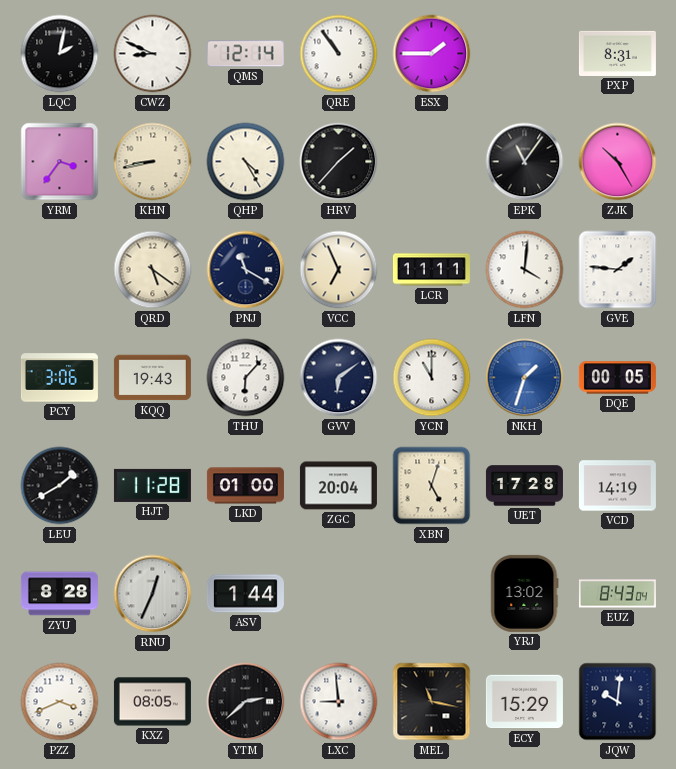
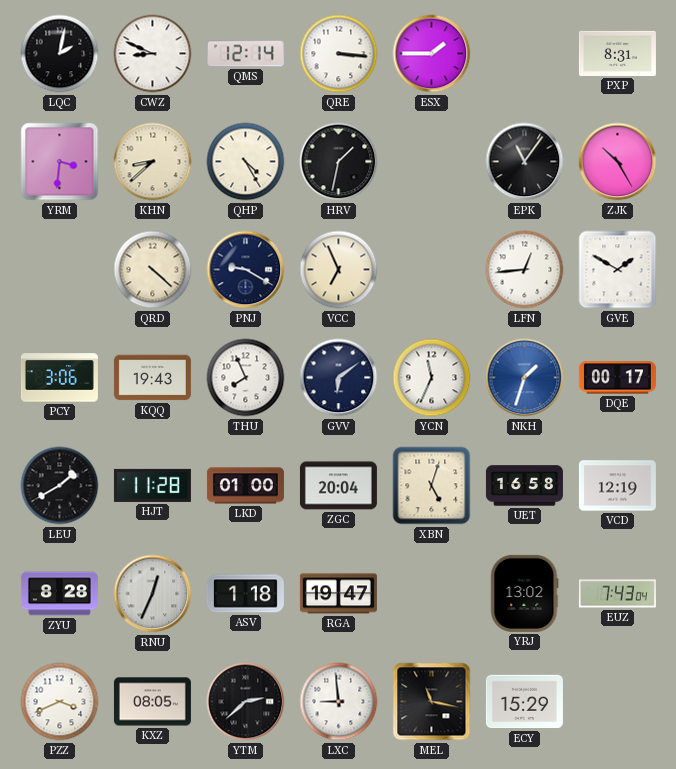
QRE: 10:54 -> 3:16 (339, 54)
YRM: 3:36 -> 3:31 (60, 162)
KHN: 8:43 -> 8:38 (153, 162)
HRV: 1:37 -> 1:32 (339, 162)
QRD: 5:21 -> 4:22 (153, 270)
PNJ: 11:20 -> 9:20 (246, 270)
LCR: 11:11 -> none (431, 270)
LFN: 4:01 -> 12:44 (525, 270)
GVE: 1:46 -> 1:50 (618, 270)
THU: 6:07 -> 7:56 (246, 378)
YCN: 11:00 -> 11:34 (432, 378)
DQE: 00:05 -> 00:17 (617, 378)
UET: 17:28 -> 16:58 (524, 486)
VCD: 14:19 -> 12:19 (617, 486)
ASV: 1:44 -> 1:18 (245, 594)
RGA: none -> 19:47 (338, 594)
EUZ: 8:43 -> 7:43 (617, 594)
JQW: 10:01 -> none (618, 702)
